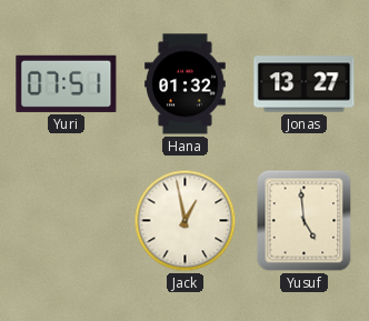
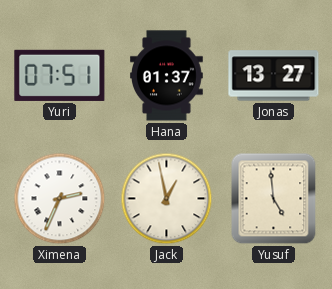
Hana: 01:32 -> 01:37 (167, 76)
Ximena: none -> 2:34 (60, 199)
